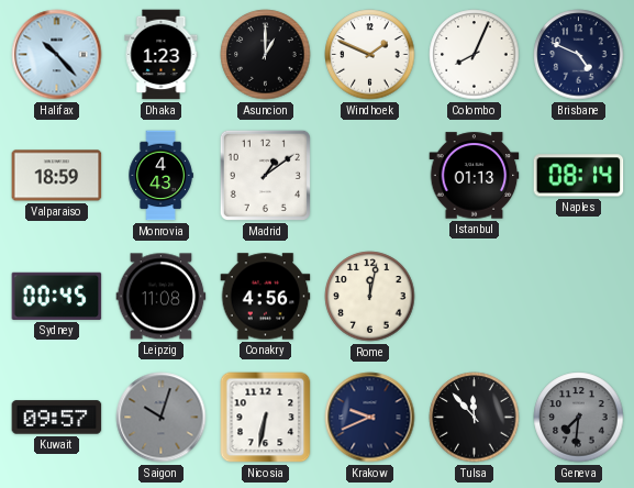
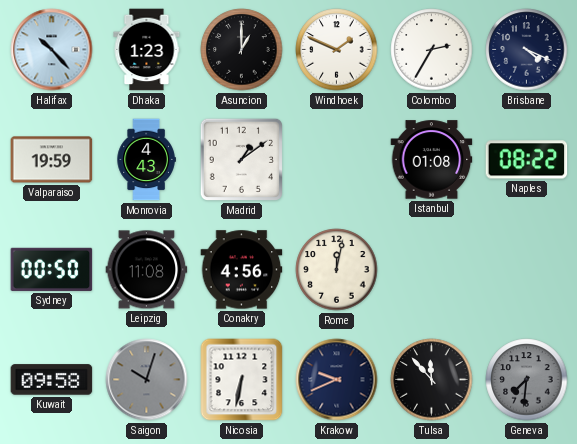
Colombo: 8:04 -> 2:35 (432, 50)
Brisbane: 4:49 -> 4:19 (527, 50)
Valparaiso: 18:59 -> 19:59 (52, 160)
Istanbul: 01:13 -> 01:08 (432, 160)
Naples: 08:14 -> 08:22 (527, 160)
Sydney: 00:45 -> 00:50 (52, 269)
Kuwait: 09:57 -> 09:58 (52, 380)
